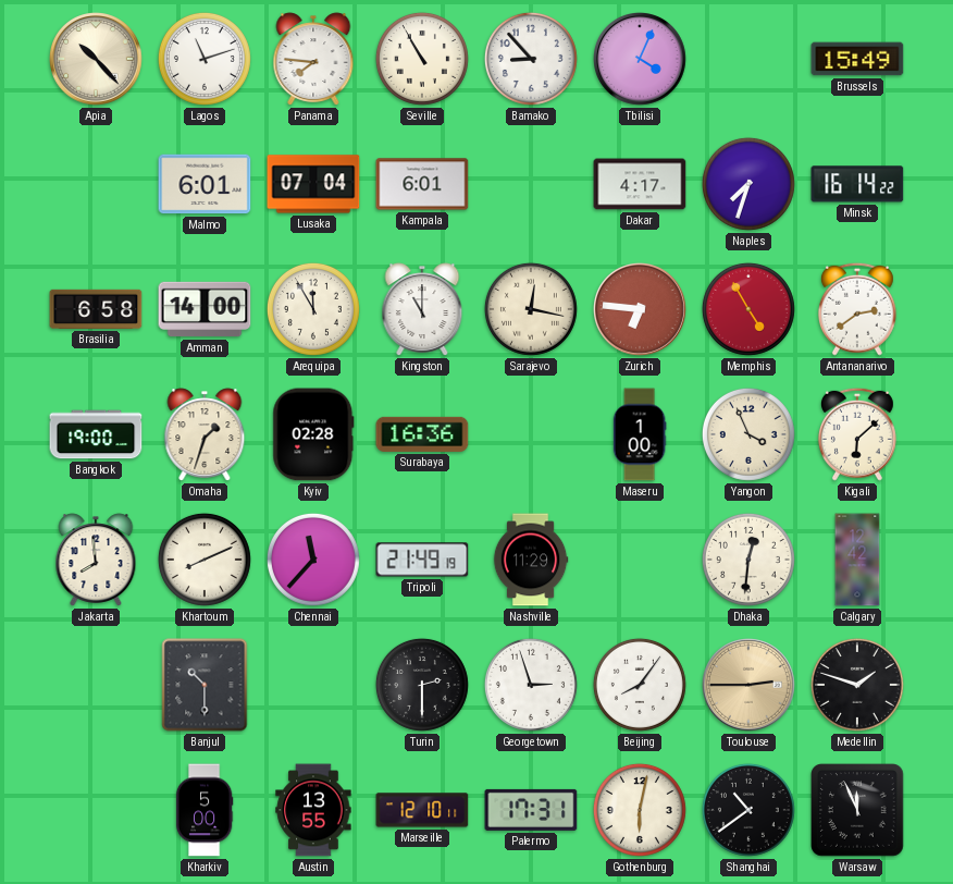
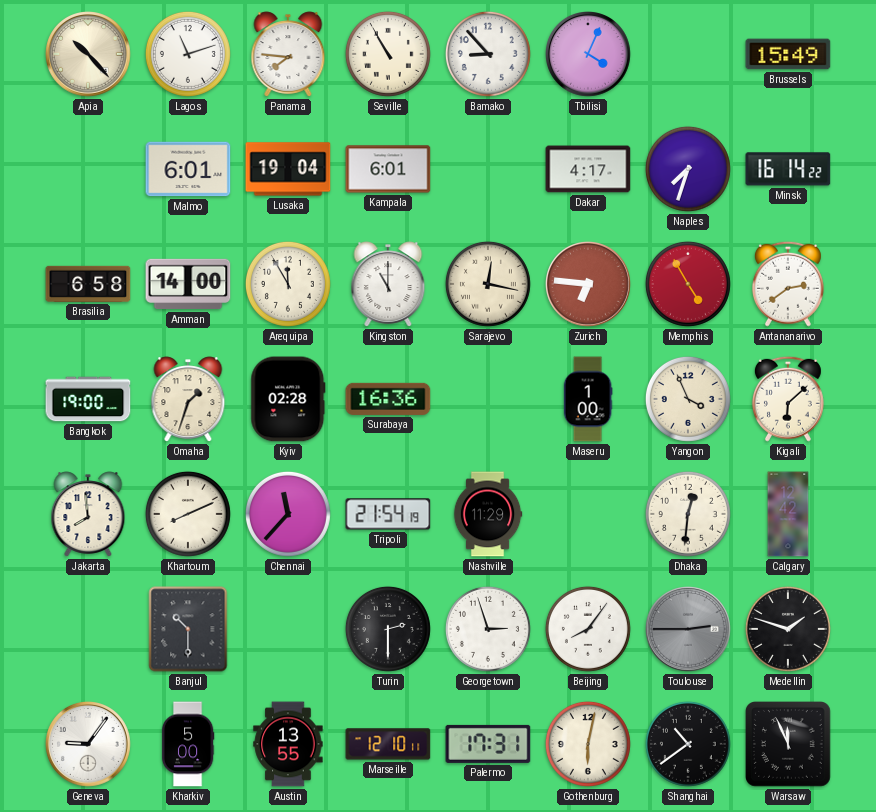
Lusaka: 07:04 -> 19:04 (288, 169)
Tripoli: 21:49 -> 21:54 (388, 514)
Toulouse dial: champagne -> grey (689, 630)
Geneva: none -> 9:06 (89, 745)
